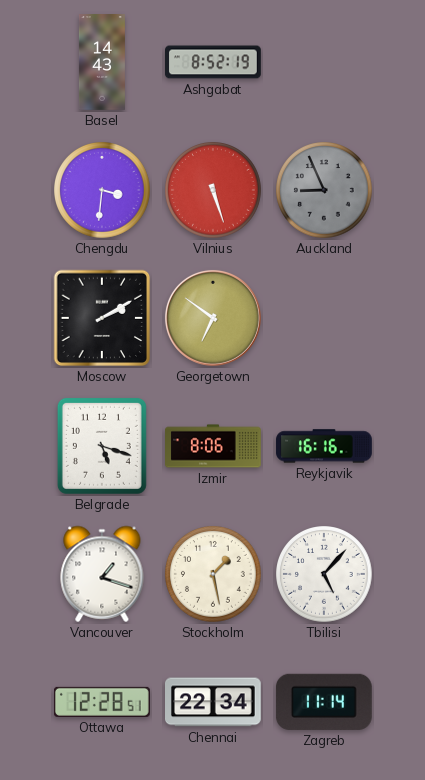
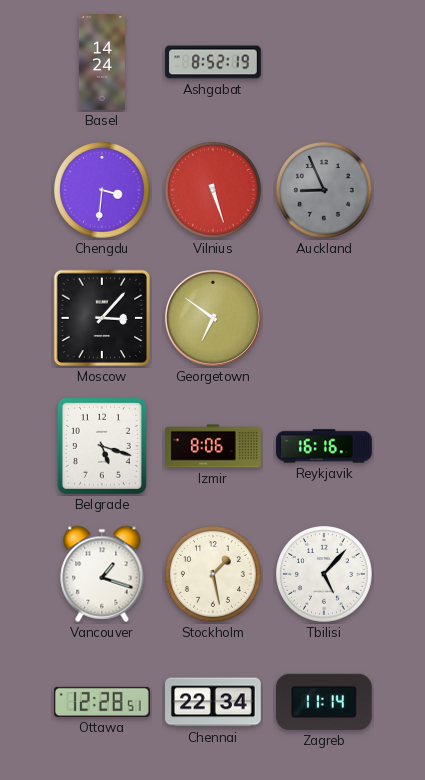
Basel: 14:43 -> 14:24 (102, 62)
Moscow: 2:10 -> 3:07 (102, 318)
